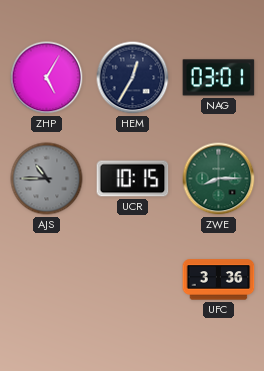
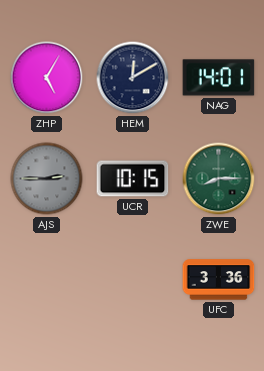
HEM: 12:35 -> 12:10 (133, 78)
NAG: 03:01 -> 14:01 (219, 78)
AJS: 10:45 -> 2:45 (47, 179)
